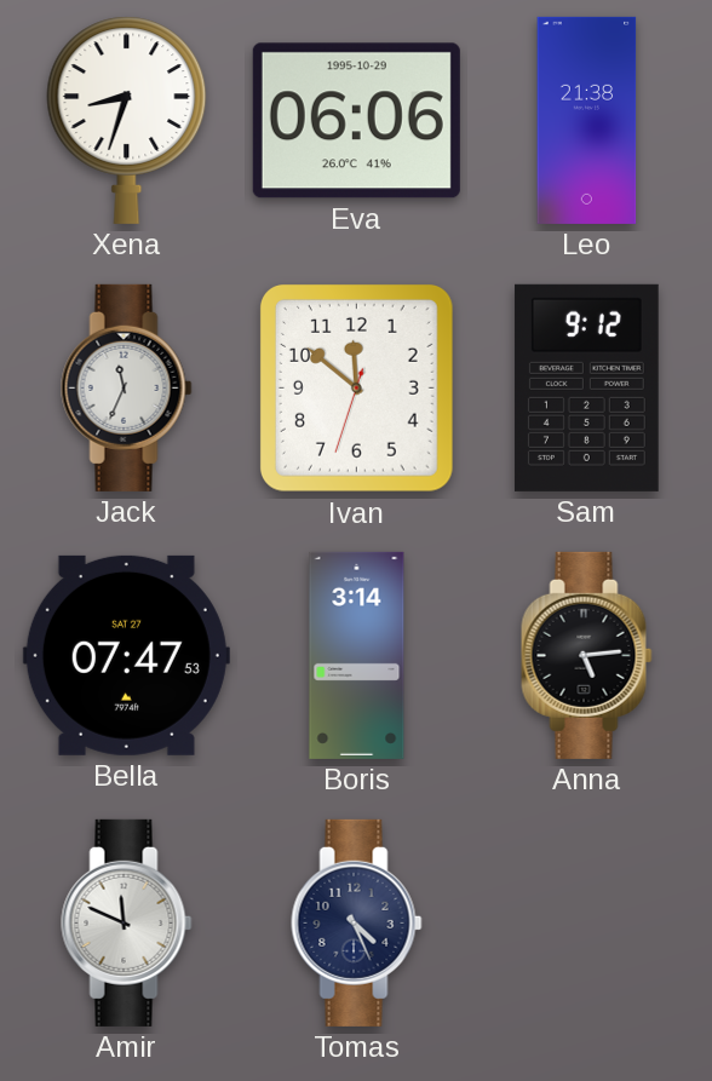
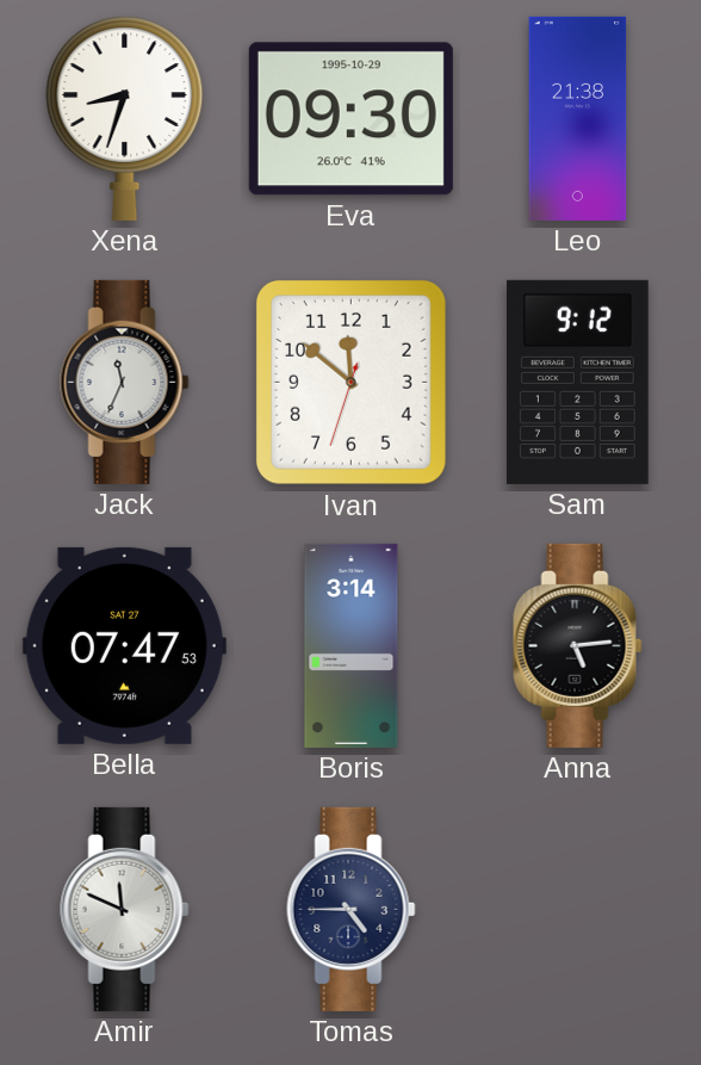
Eva: 06:06 -> 09:30 (350, 119)
Tomas: 4:26 -> 4:45 (352, 909)
